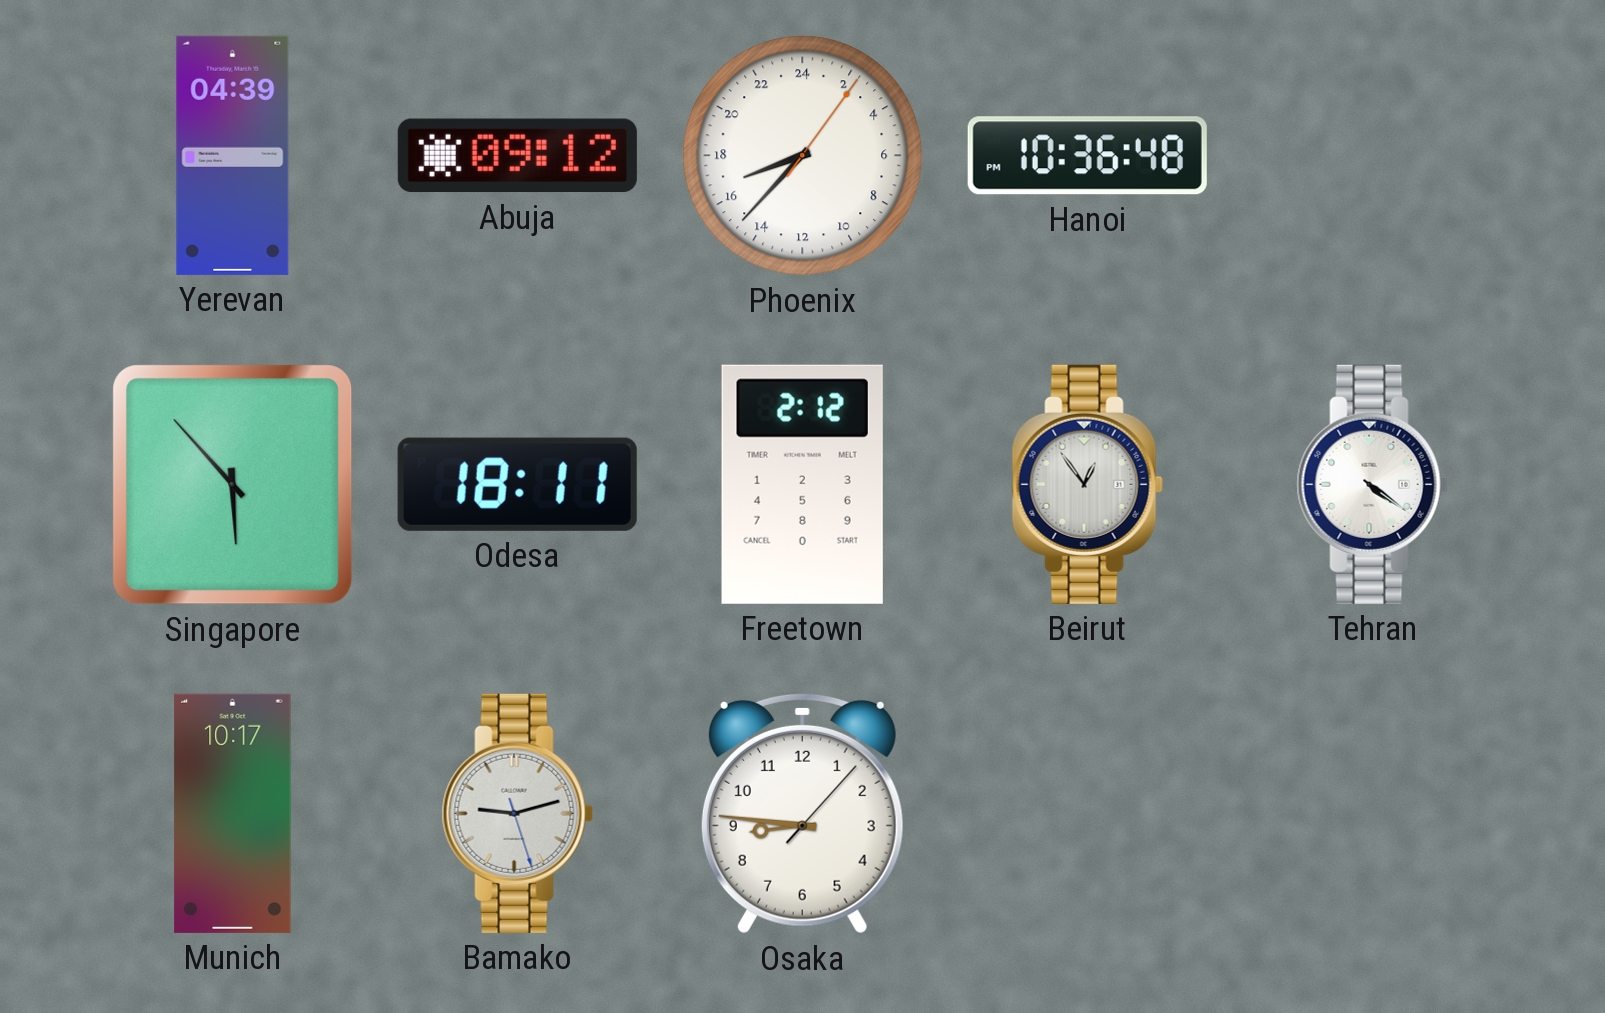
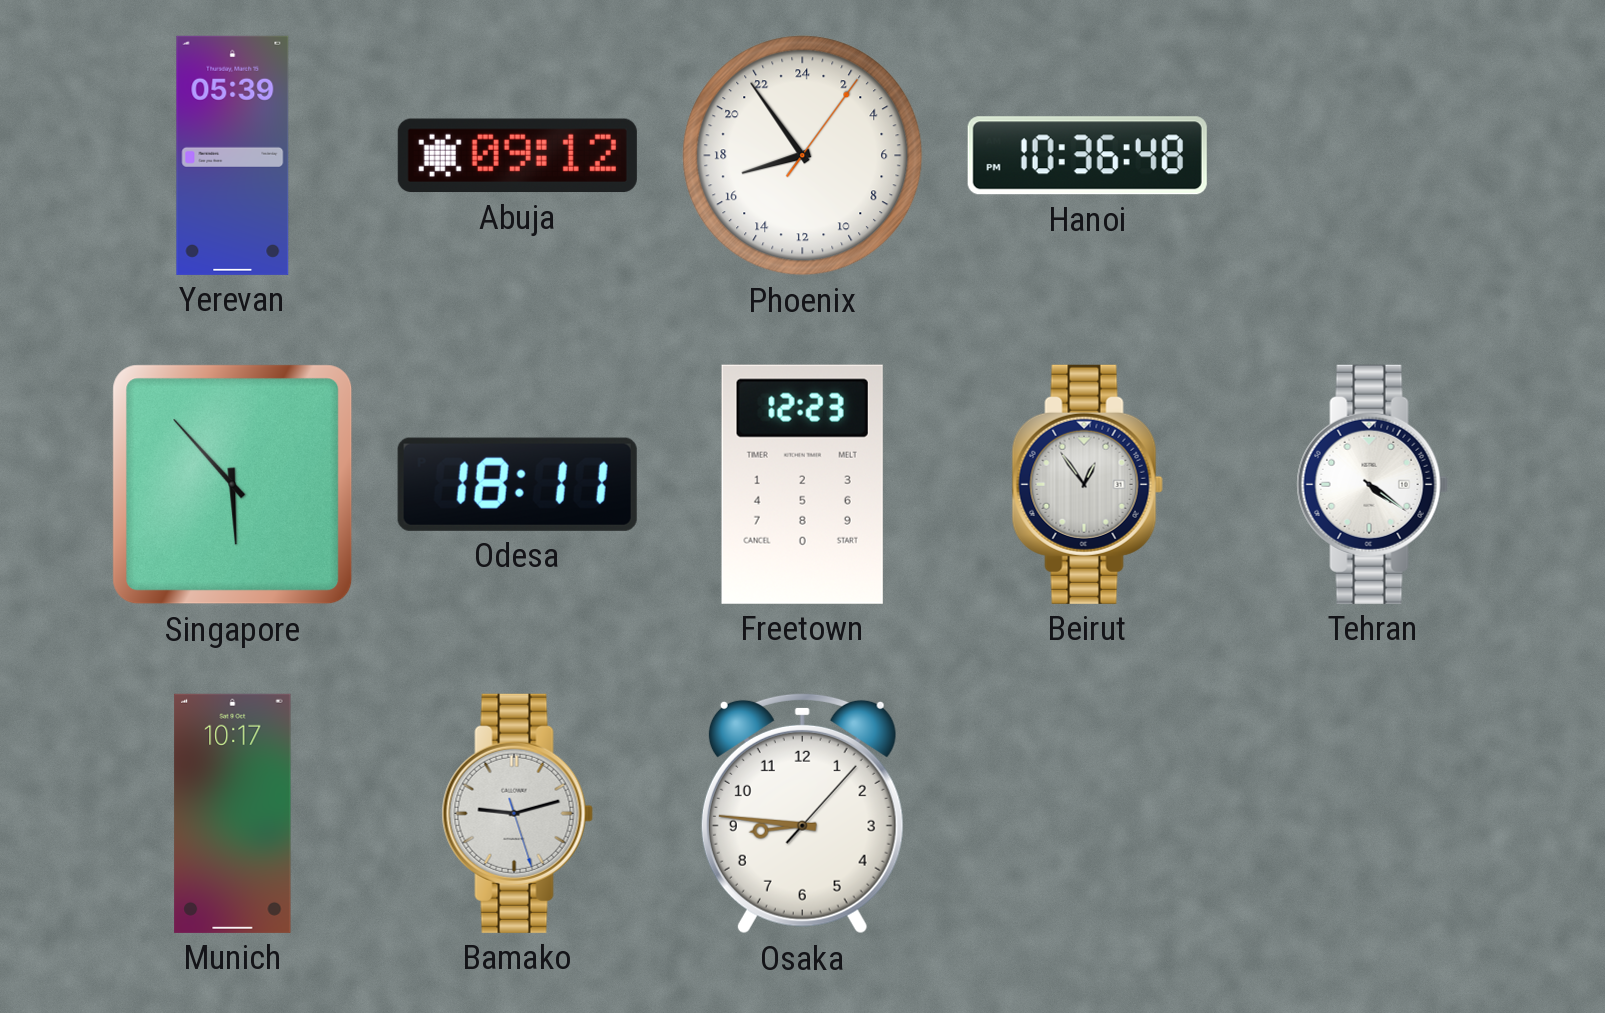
Yerevan: 04:39 -> 05:39 (233, 155)
Phoenix: 16:37 -> 16:54 (803, 156)
Freetown: 2:12 -> 12:23 (802, 484)
